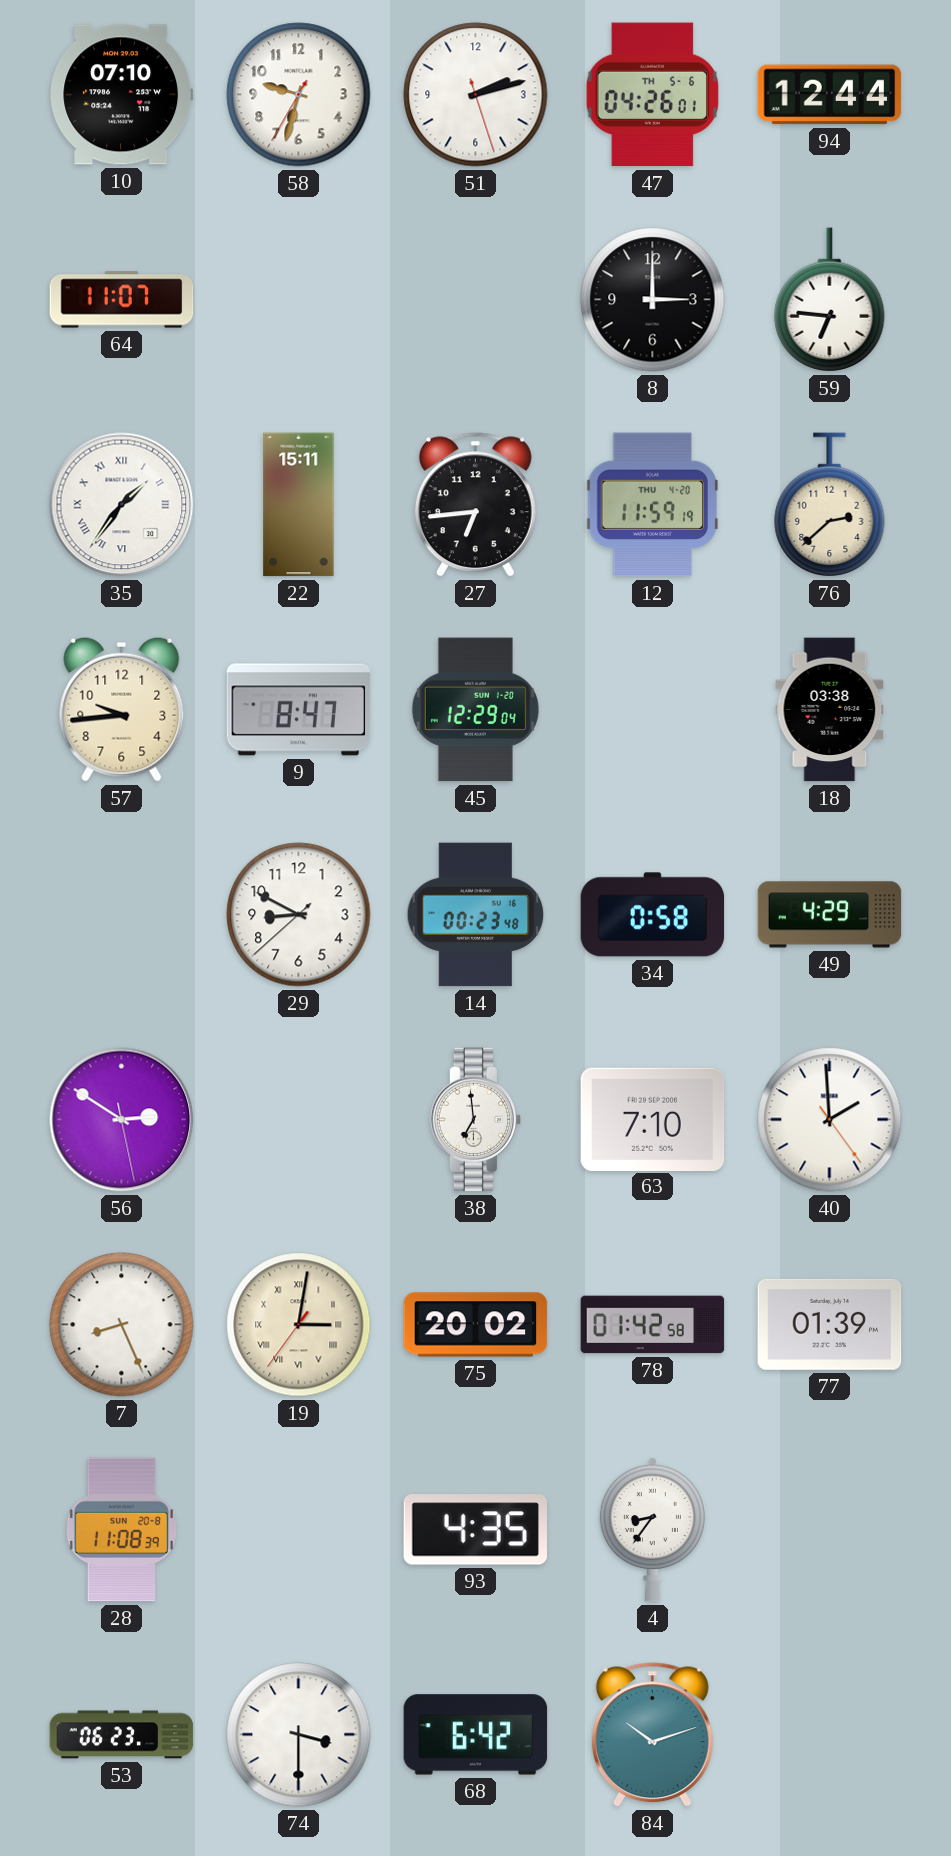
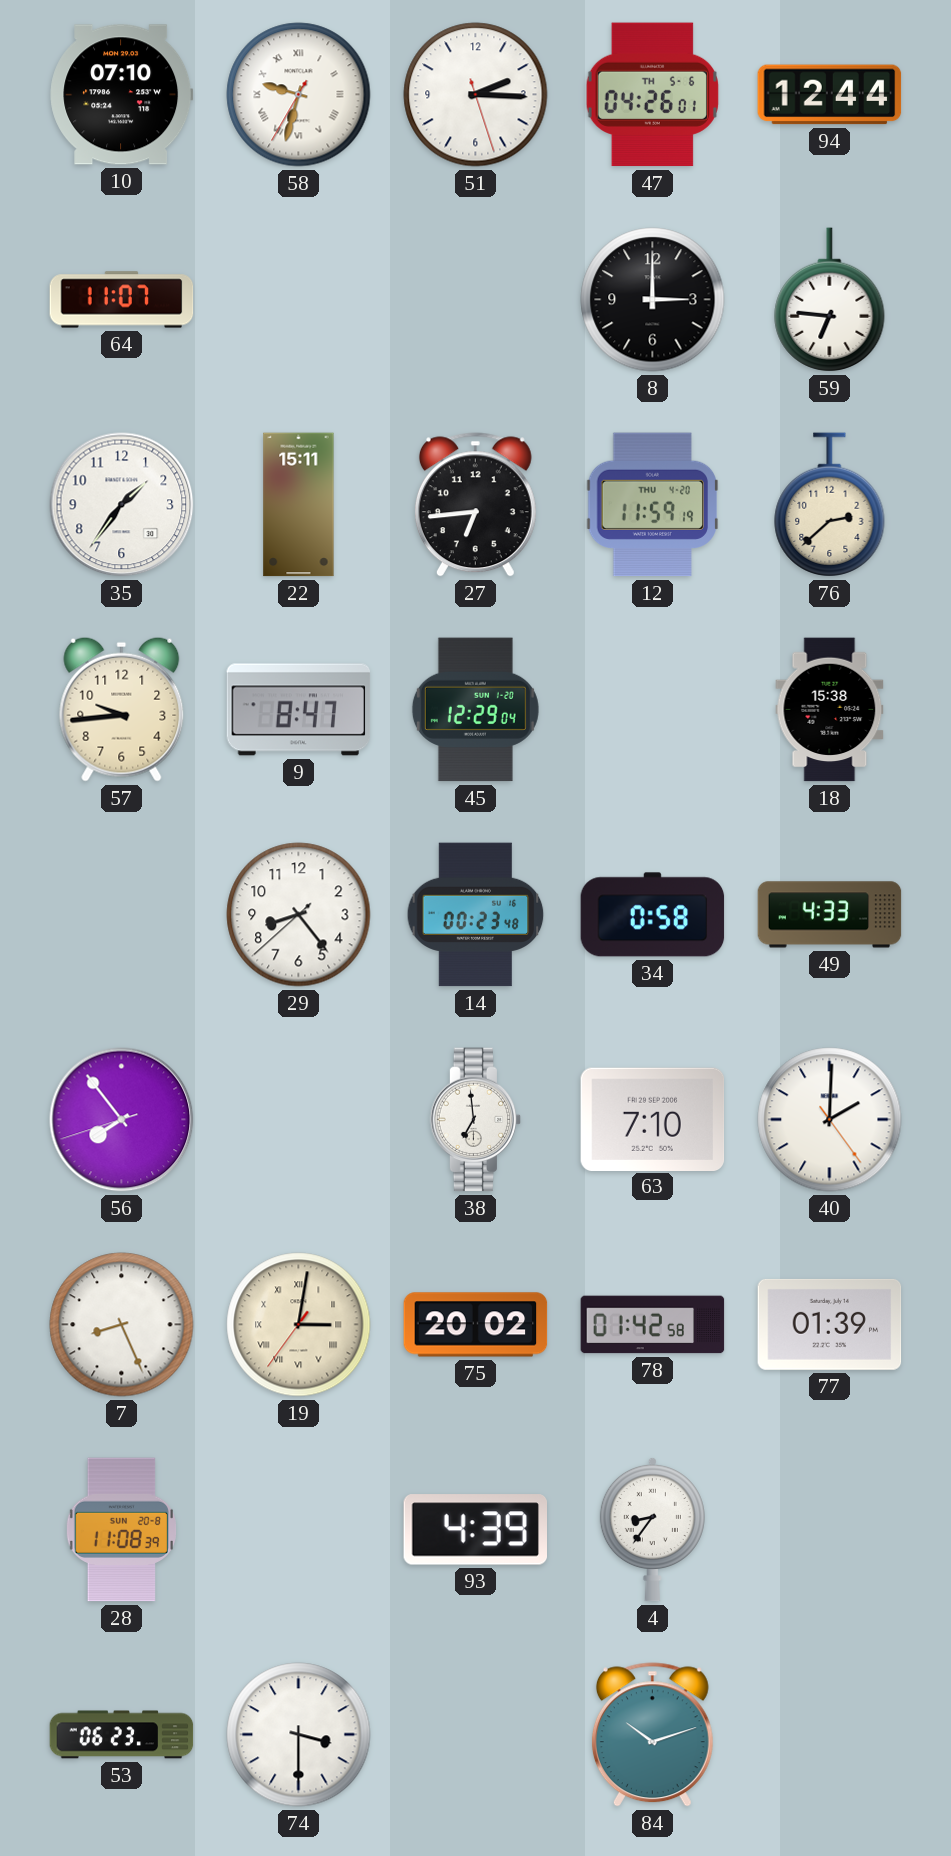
58 numerals: Arabic -> Roman (299, 95)
51: 2:12 -> 2:15 (476, 95)
35 numerals: Roman -> Arabic (122, 505)
18: 03:38 -> 15:38 (830, 710)
29: 8:49 -> 8:23 (299, 915)
49: 4:29 -> 4:33 (830, 915)
56: 2:50 -> 7:53 (122, 1120)
40: 1:59 -> 2:00 (830, 1120)
93: 4:35 -> 4:39 (475, 1530)
68: 6:42 -> none (476, 1735)
